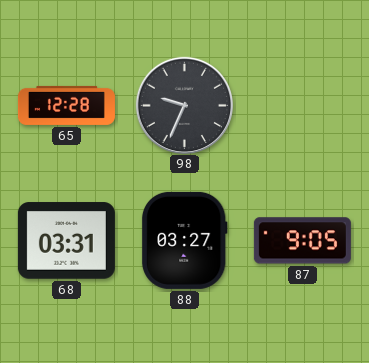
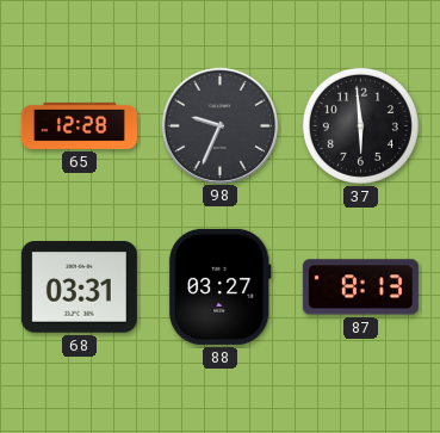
37: none -> 5:59 (360, 125)
87: 9:05 -> 8:13 (360, 287)
